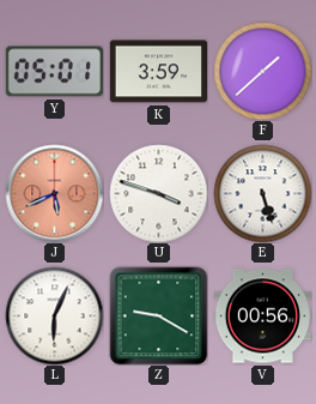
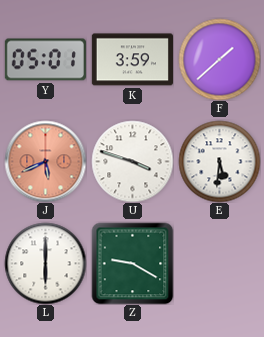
E: 5:27 -> 5:31 (219, 161)
L: 6:04 -> 6:00 (45, 263)
V: 00:56 -> none (262, 316)
